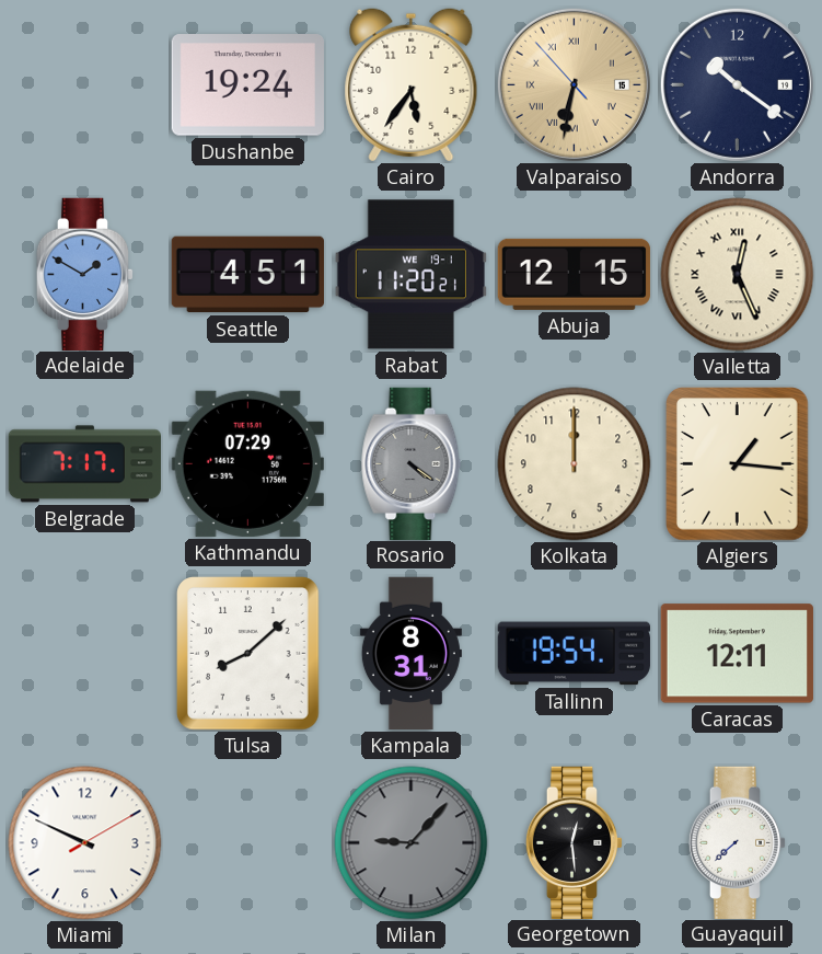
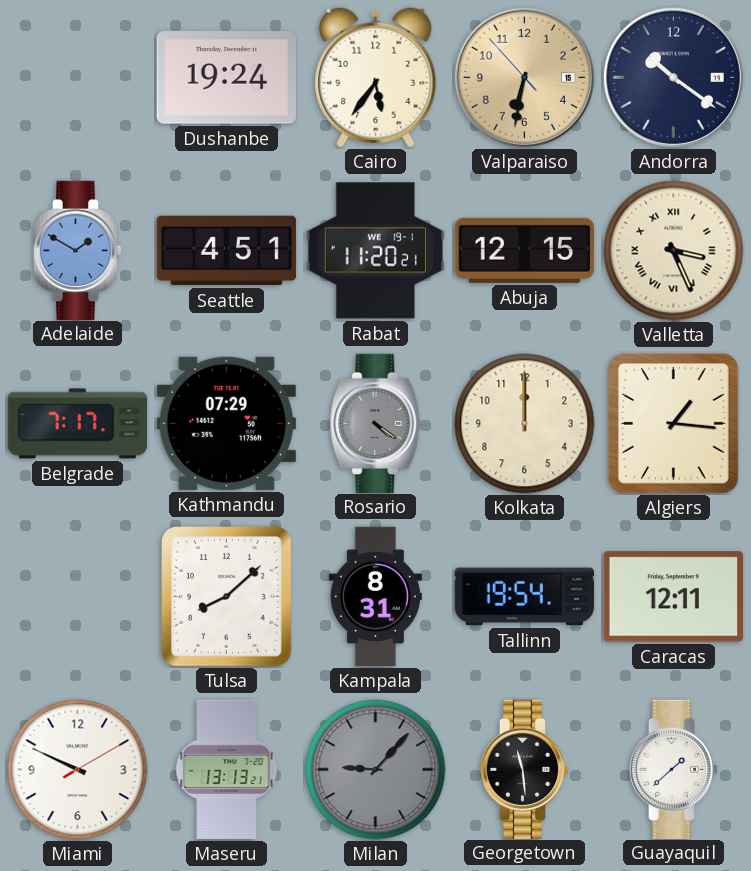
Valparaiso numerals: Roman -> Arabic (524, 77)
Valletta: 12:26 -> 3:26 (674, 251)
Maseru: none -> 13:13 (227, 770)
Georgetown: 12:29 -> 11:29 (525, 769)
Guayaquil: 7:38 -> 1:38 (674, 769)
